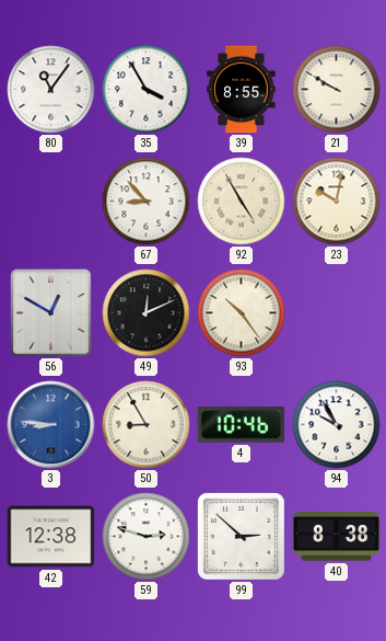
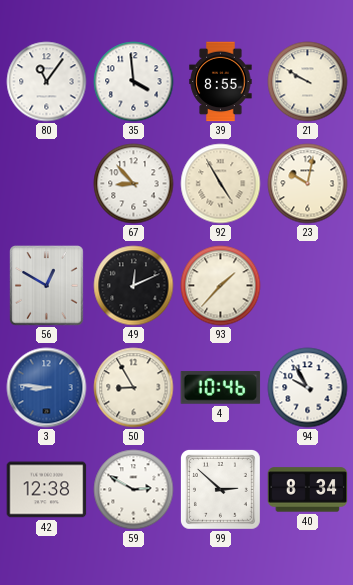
35: 3:55 -> 3:59 (134, 82)
93: 10:24 -> 1:37 (221, 286)
59: 2:48 -> 2:50 (134, 490)
40: 8:38 -> 8:34 (308, 490)
